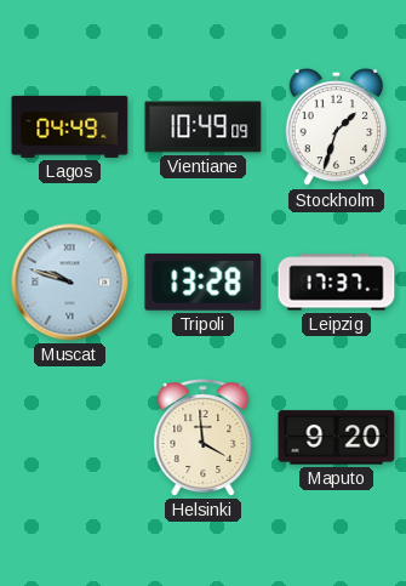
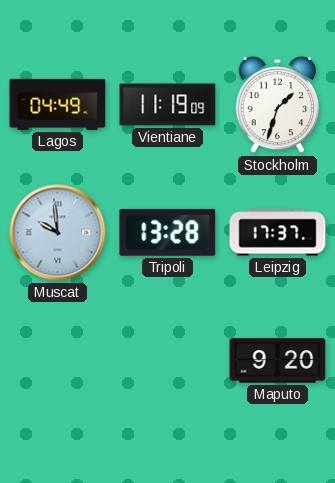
Vientiane: 10:49 -> 11:19 (168, 105)
Muscat: 9:48 -> 9:59 (58, 233)
Helsinki: 3:59 -> none (204, 438)
